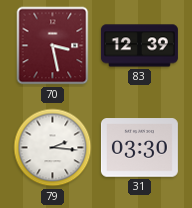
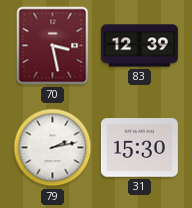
79: 2:16 -> 2:13 (53, 148)
31: 03:30 -> 15:30 (139, 148)
